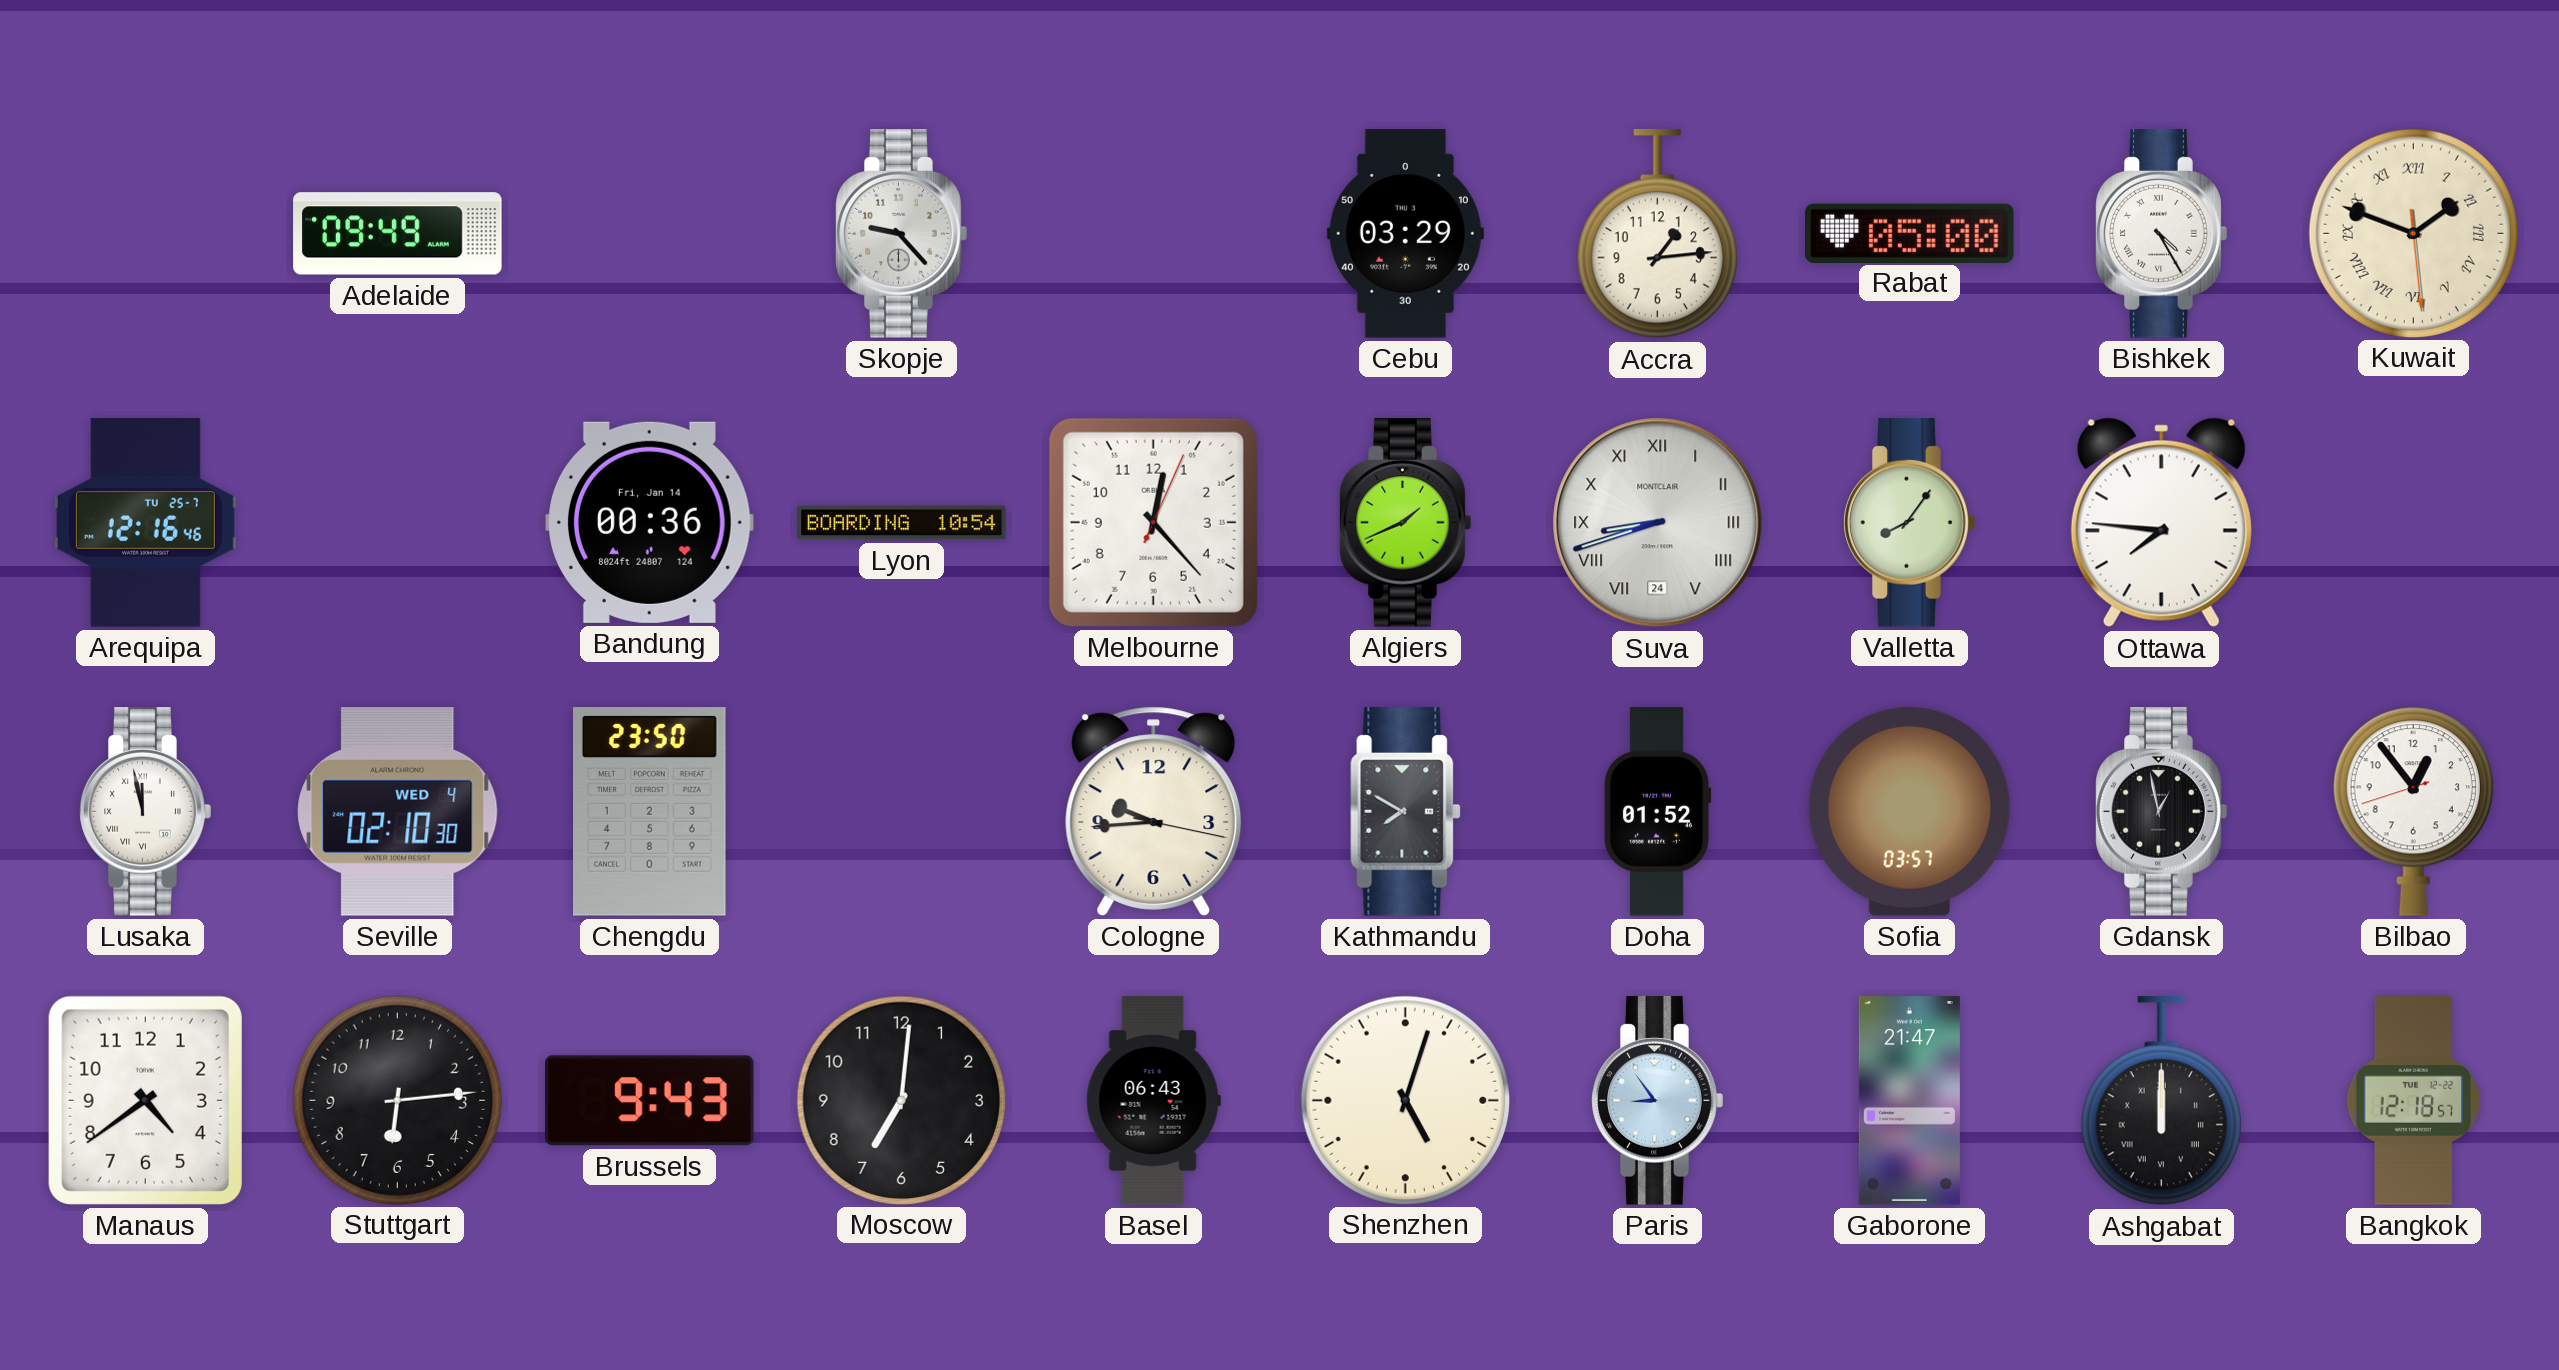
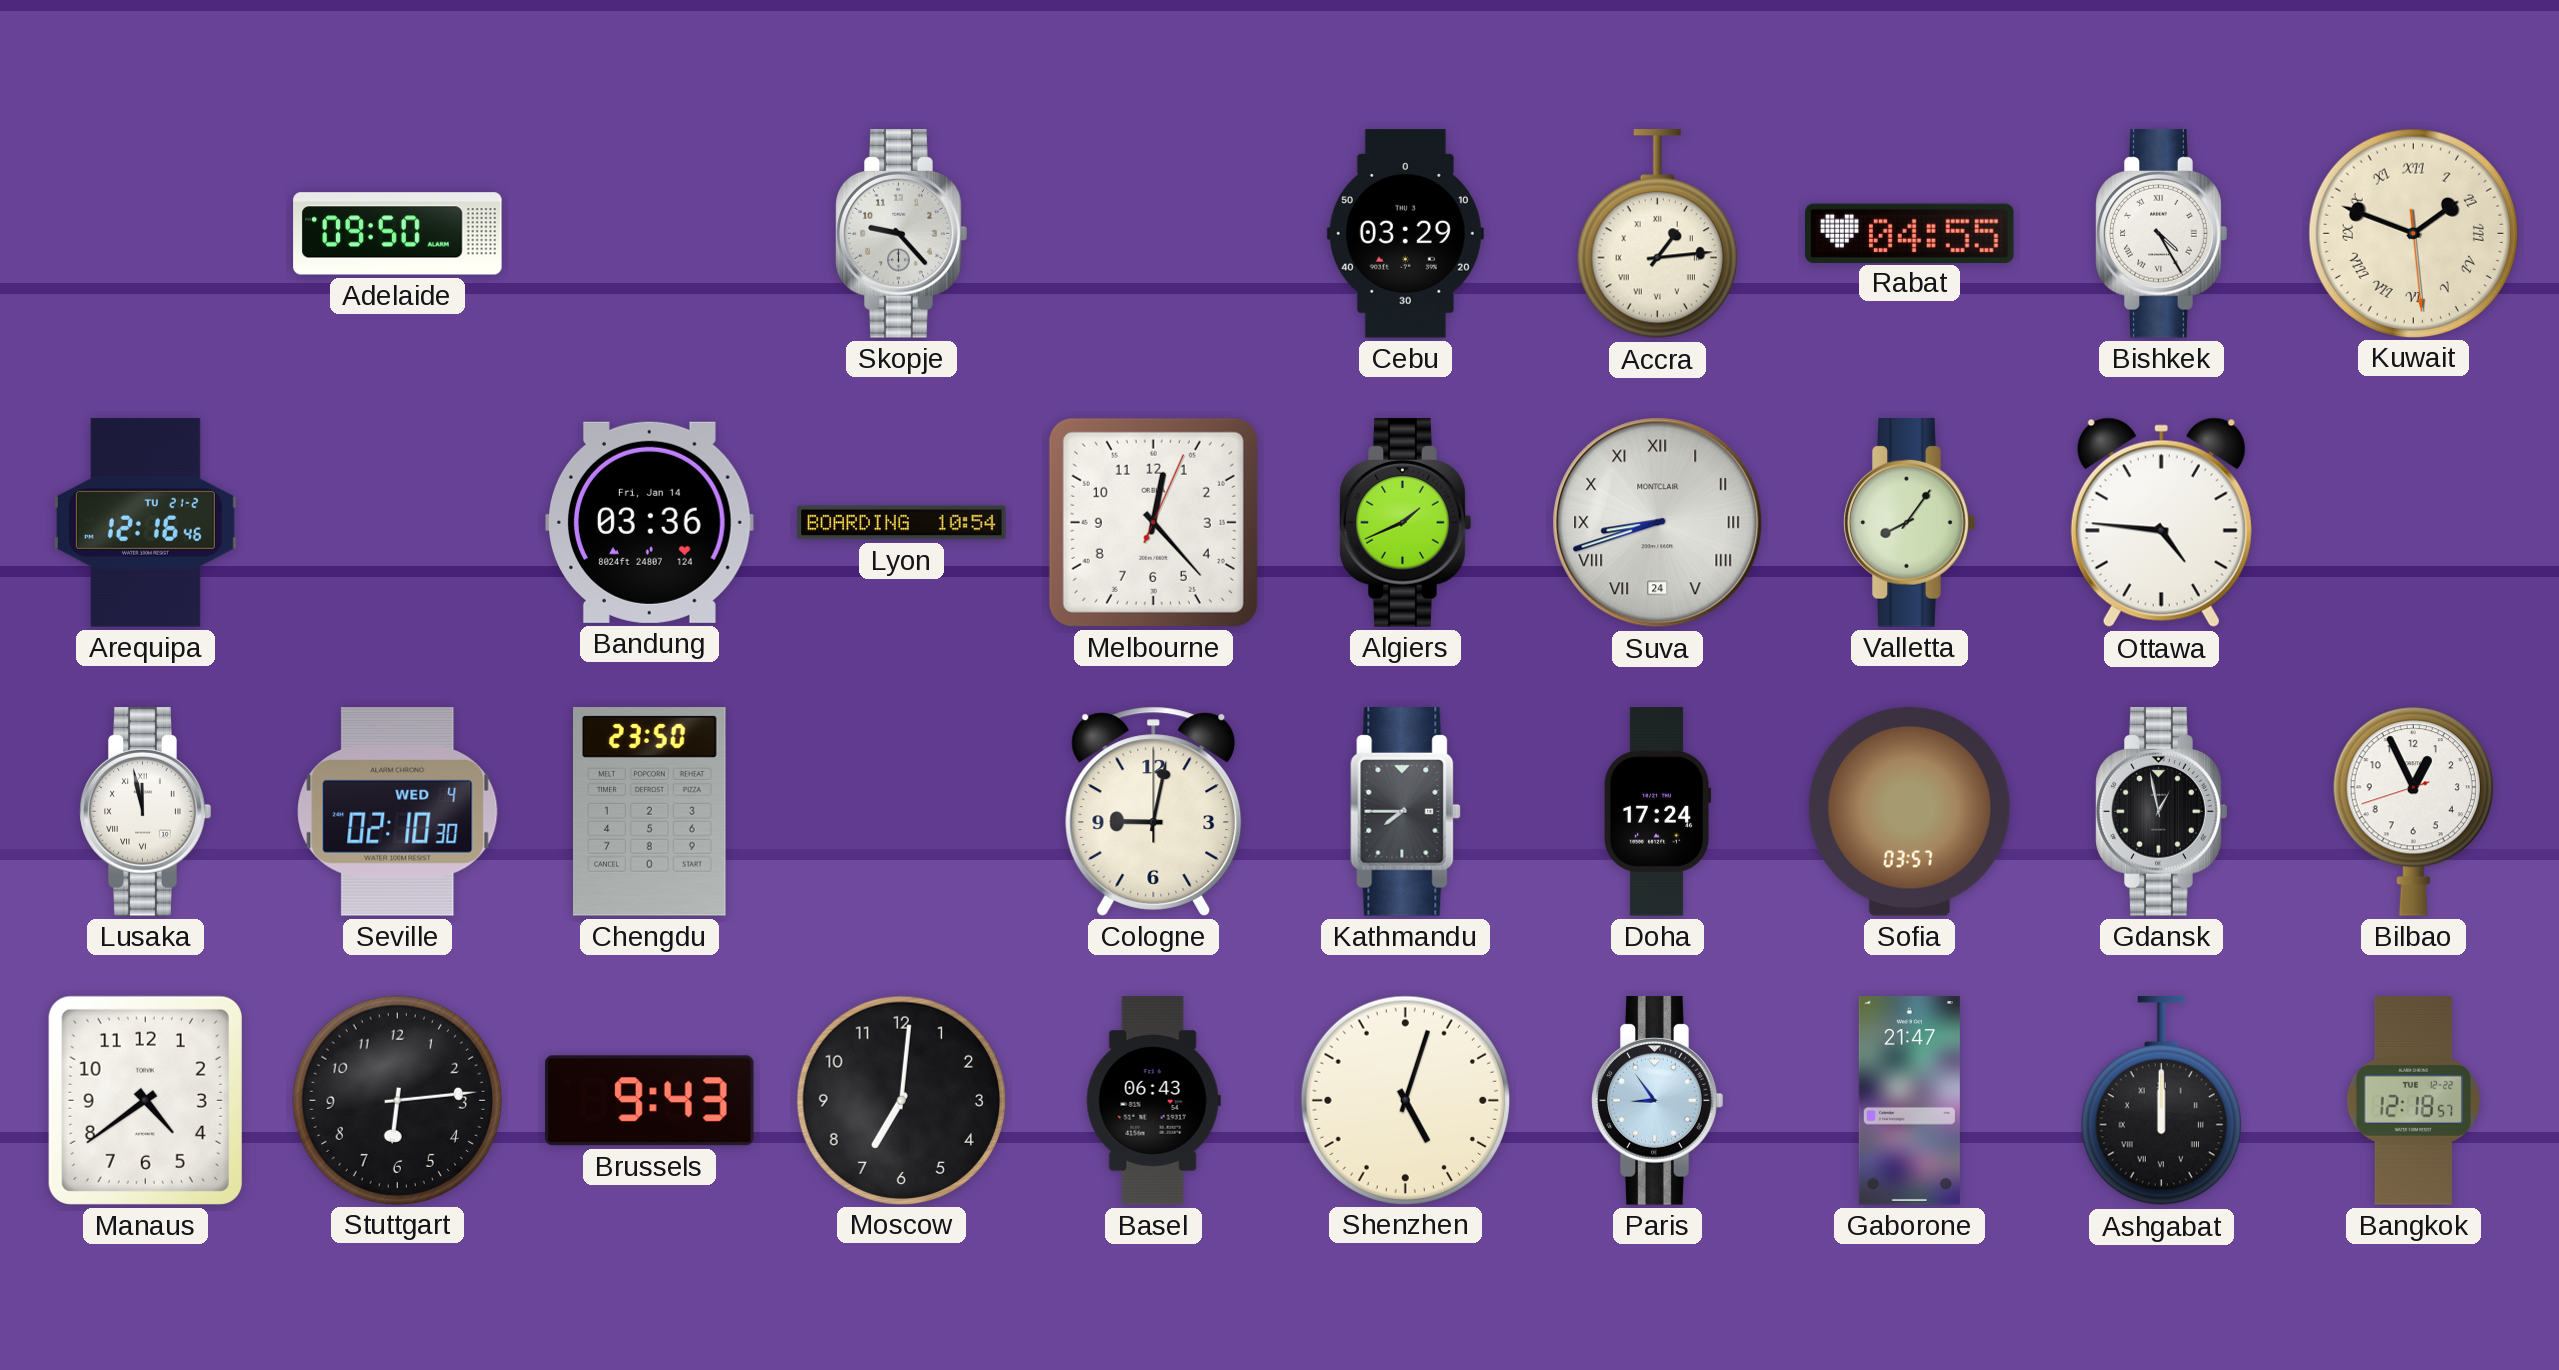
Adelaide: 09:49 -> 09:50 (398, 234)
Accra numerals: Arabic -> Roman (1657, 234)
Rabat: 05:00 -> 04:55 (1910, 233)
Arequipa date: TU 25-7 -> TU 21-2 (145, 523)
Bandung: 00:36 -> 03:36 (650, 522)
Ottawa: 7:46 -> 4:46 (2161, 523)
Cologne: 9:44 -> 9:02 (1154, 811)
Kathmandu: 7:50 -> 7:45 (1406, 812)
Doha: 01:52 -> 17:24 (1657, 812)
Bilbao: 12:53 -> 12:55 (2413, 811)
